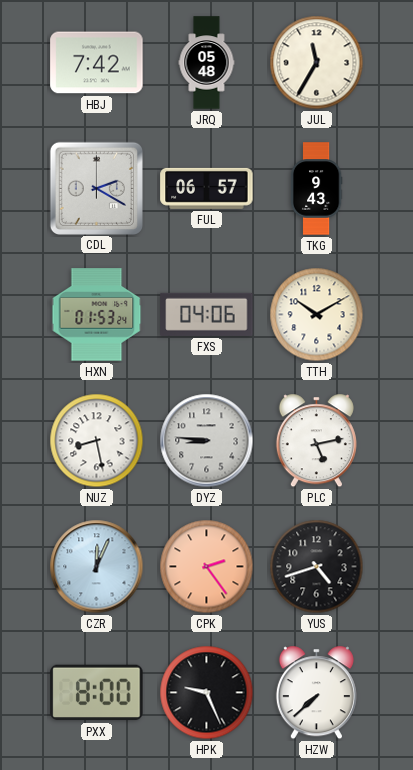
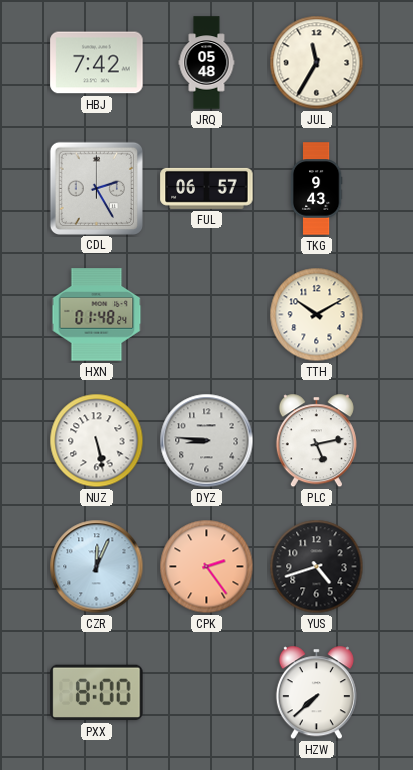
CDL: 2:20 -> 2:25 (96, 188)
HXN: 01:53 -> 01:48 (97, 315)
FXS: 04:06 -> none (207, 314)
NUZ: 8:28 -> 5:28 (97, 441)
HPK: 9:26 -> none (207, 693)
